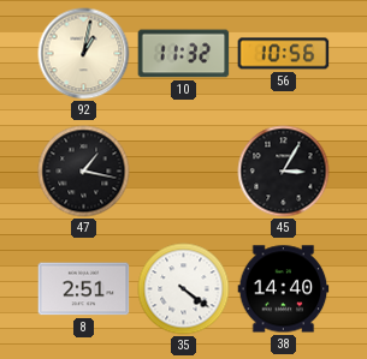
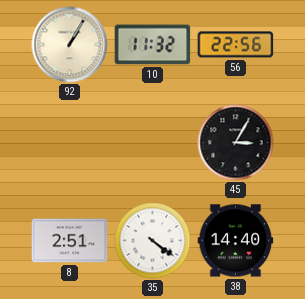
92: 1:02 -> 1:05 (70, 45)
56: 10:56 -> 22:56 (236, 45)
47: 1:17 -> none (84, 172)
